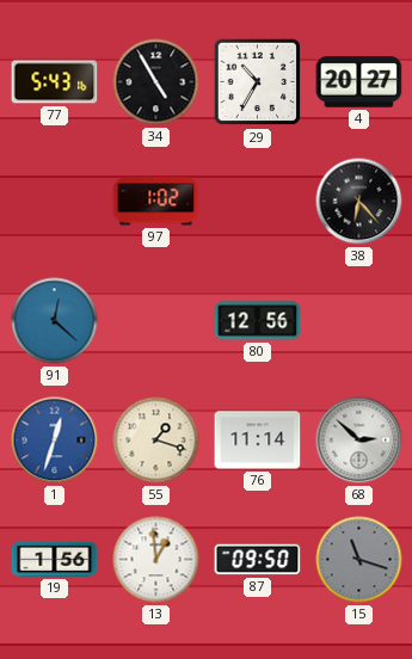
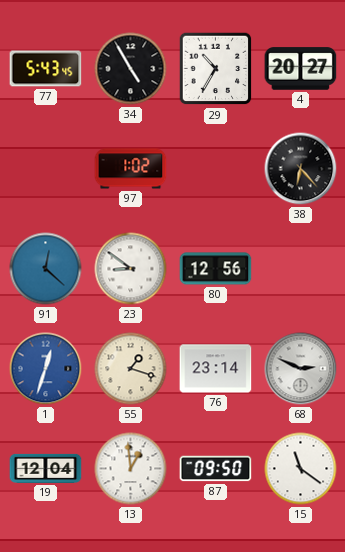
77: 5:43:16 -> 5:43:45 (46, 69)
23: none -> 8:51 (131, 269)
76: 11:14 -> 23:14 (216, 369)
68: 2:52 -> 2:49 (301, 369)
19: 1:56 -> 12:04 (46, 468)
15: 11:18 -> 11:21 (301, 469)
15 dial: grey -> white (301, 469)
